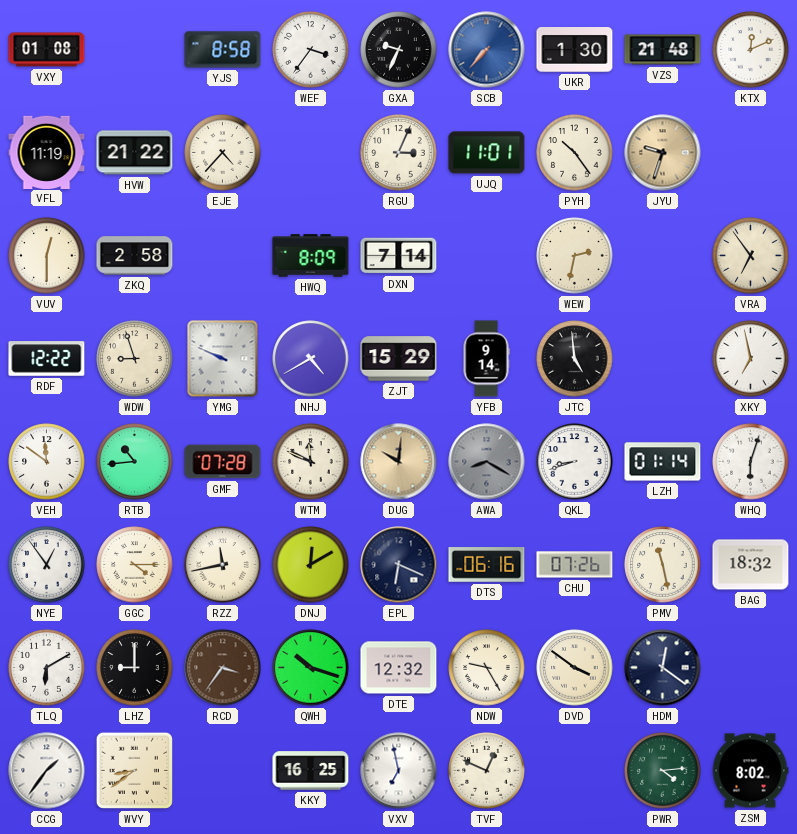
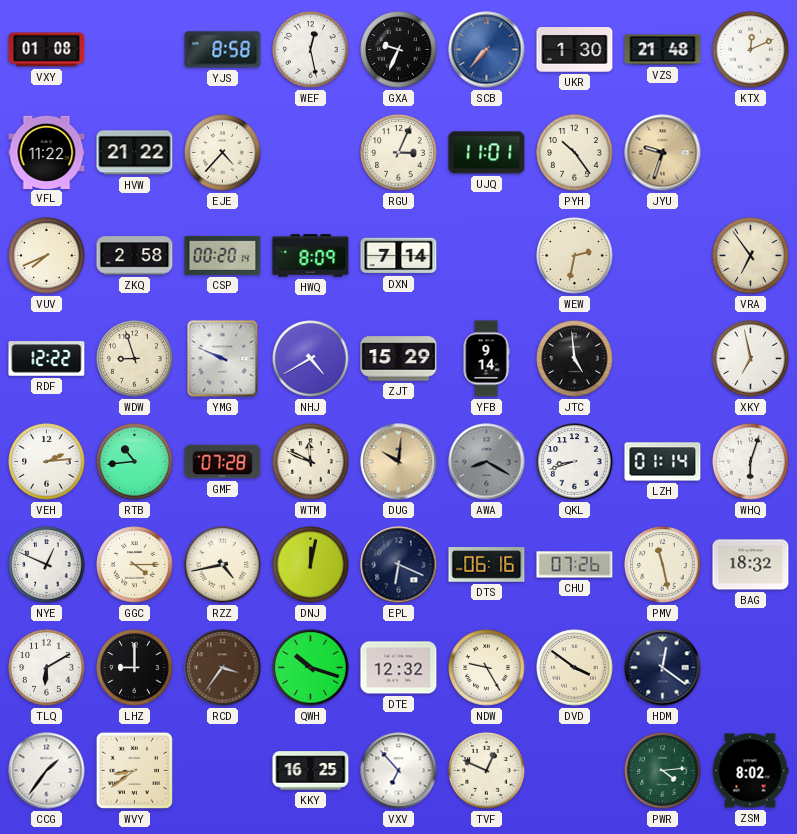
WEF: 3:36 -> 12:28 (311, 50)
VFL: 11:19 -> 11:22 (47, 152)
VUV: 12:30 -> 7:41 (47, 256)
CSP: none -> 00:20 (223, 255)
VEH: 11:51 -> 2:14 (47, 462)
NYE: 12:54 -> 12:49 (47, 565)
RZZ: 11:43 -> 4:43 (223, 565)
DNJ: 12:10 -> 12:02 (311, 565)
VXV: 6:58 -> 6:53 (399, 771)
